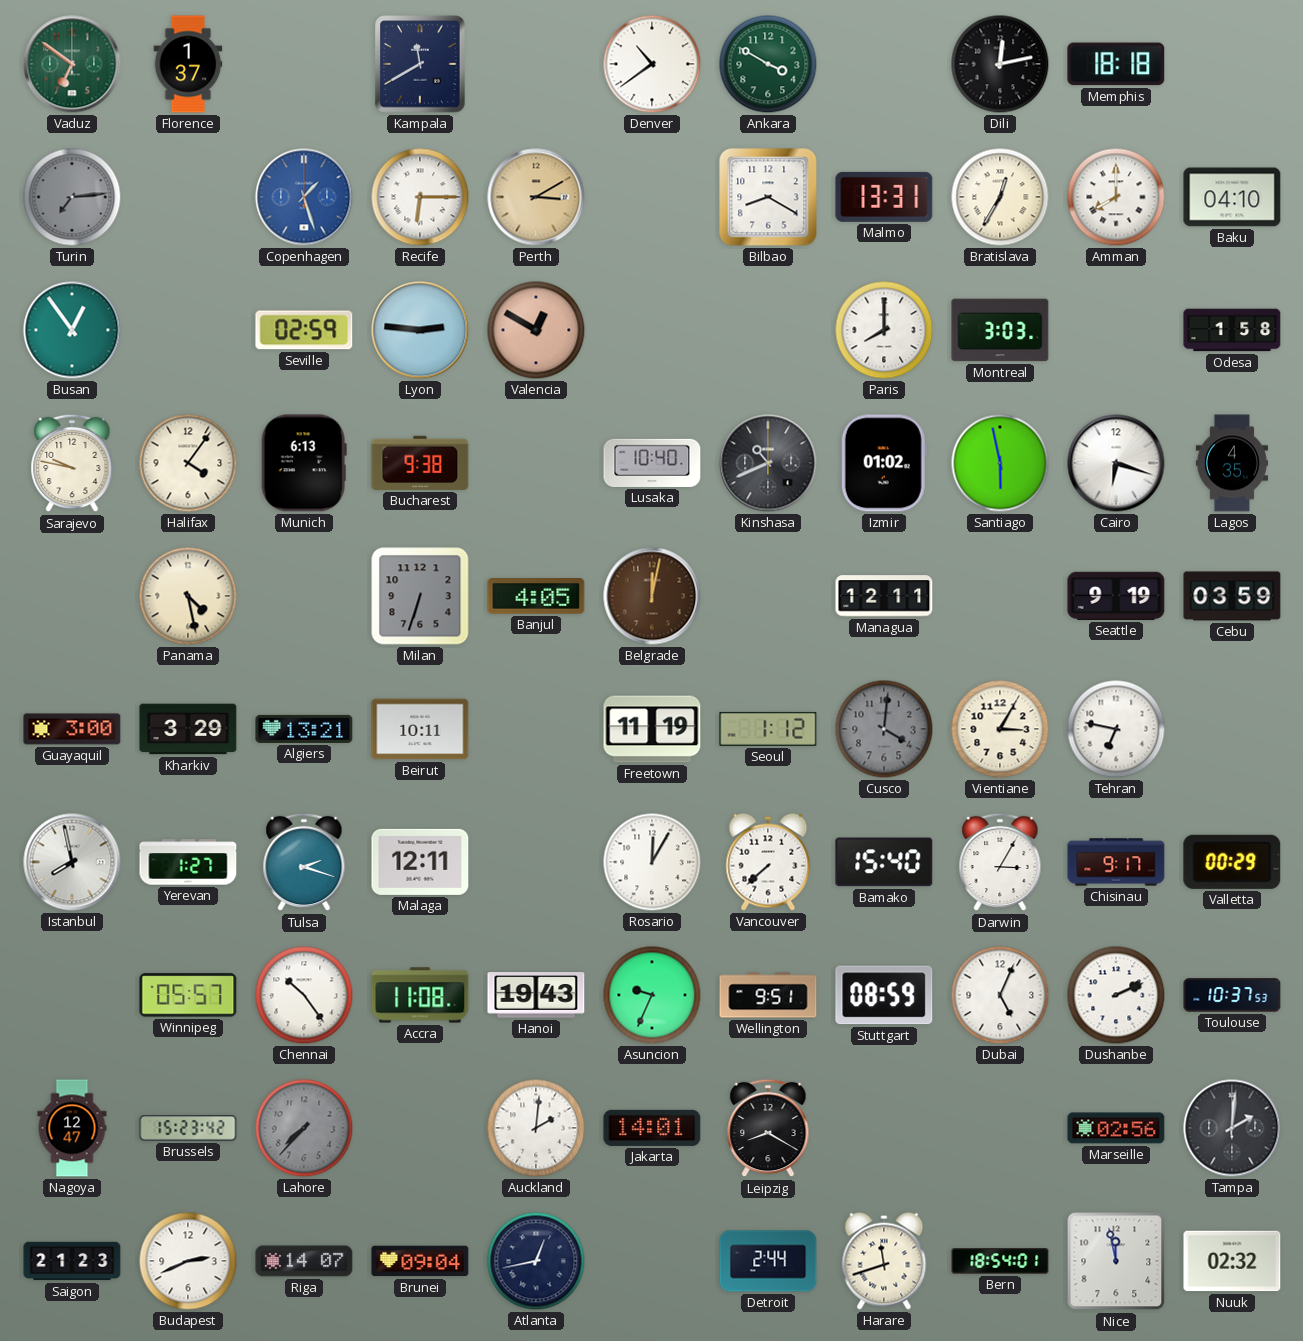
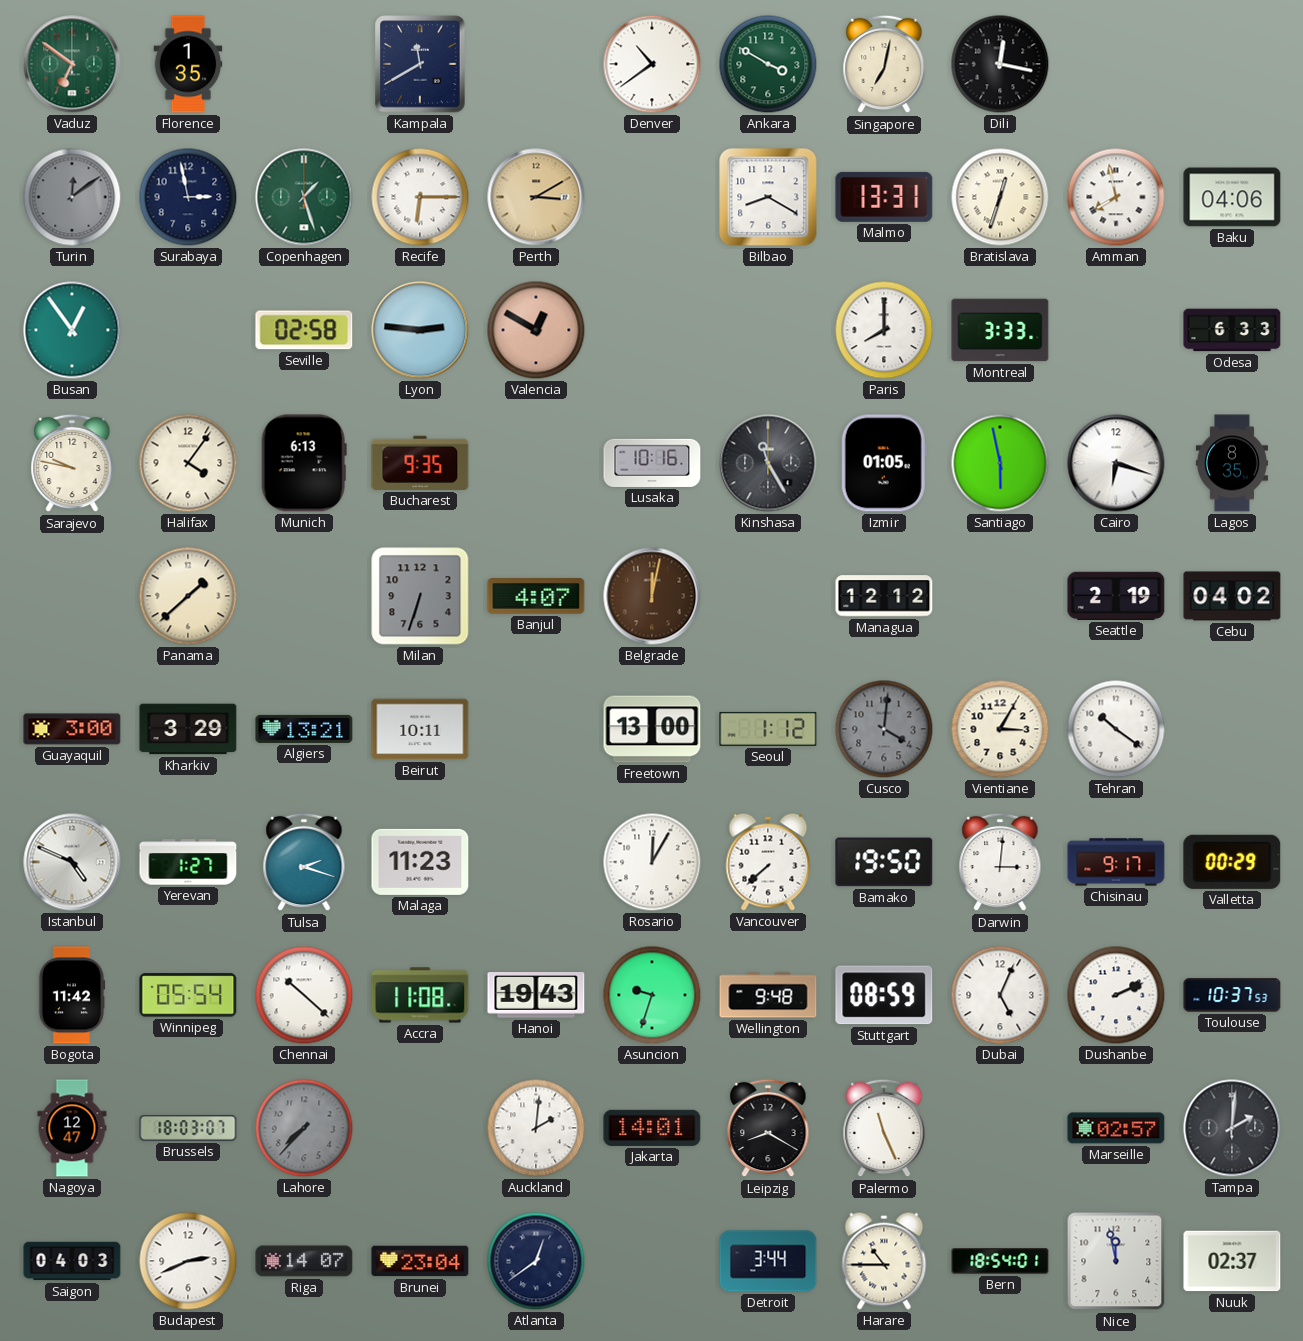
Florence: 1:37 -> 1:35 (188, 64)
Singapore: none -> 7:02 (884, 64)
Dili: 12:13 -> 12:17 (1000, 64)
Memphis: 18:18 -> none (1116, 64)
Turin: 7:14 -> 12:09 (72, 197)
Surabaya: none -> 2:58 (188, 197)
Copenhagen dial: blue -> green (304, 197)
Bratislava: 12:35 -> 12:33 (1000, 197)
Amman: 8:00 -> 7:58 (1116, 197)
Baku: 04:10 -> 04:06 (1232, 197)
Seville: 02:59 -> 02:58 (304, 330)
Montreal: 3:03 -> 3:33 (1000, 330)
Odesa: 1:58 -> 6:33 (1232, 330)
Bucharest: 9:38 -> 9:35 (420, 463)
Lusaka: 10:40 -> 10:16 (652, 463)
Kinshasa: 10:41 -> 11:25 (768, 463)
Izmir: 01:02 -> 01:05 (884, 463)
Lagos: 4:35 -> 8:35 (1232, 463)
Panama: 4:28 -> 1:38 (188, 596)
Banjul: 4:05 -> 4:07 (536, 597)
Managua: 12:11 -> 12:12 (884, 596)
Seattle: 9:19 -> 2:19 (1116, 596)
Cebu: 03:59 -> 04:02 (1232, 596)
Freetown: 11:19 -> 13:00 (652, 729)
Tehran: 6:47 -> 10:21 (1116, 729)
Istanbul: 7:58 -> 4:49 (72, 862)
Malaga: 12:11 -> 11:23 (420, 862)
Bamako: 15:40 -> 19:50 (884, 862)
Darwin: 3:05 -> 3:01 (1000, 862)
Bogota: none -> 11:42 (72, 995)
Winnipeg: 05:57 -> 05:54 (188, 995)
Chennai: 10:24 -> 10:22 (304, 995)
Asuncion: 9:34 -> 9:33 (652, 995)
Wellington: 9:51 -> 9:48 (768, 995)
Brussels: 15:23 -> 18:03 (188, 1129)
Palermo: none -> 11:26 (884, 1128)
Marseille: 02:56 -> 02:57 (1116, 1128)
Saigon: 21:23 -> 04:03 (72, 1261)
Brunei: 09:04 -> 23:04 (420, 1261)
Atlanta: 12:43 -> 12:39 (536, 1261)
Detroit: 2:44 -> 3:44 (768, 1261)
Harare: 11:42 -> 10:45 (884, 1261)
Nuuk: 02:32 -> 02:37 (1232, 1261)
